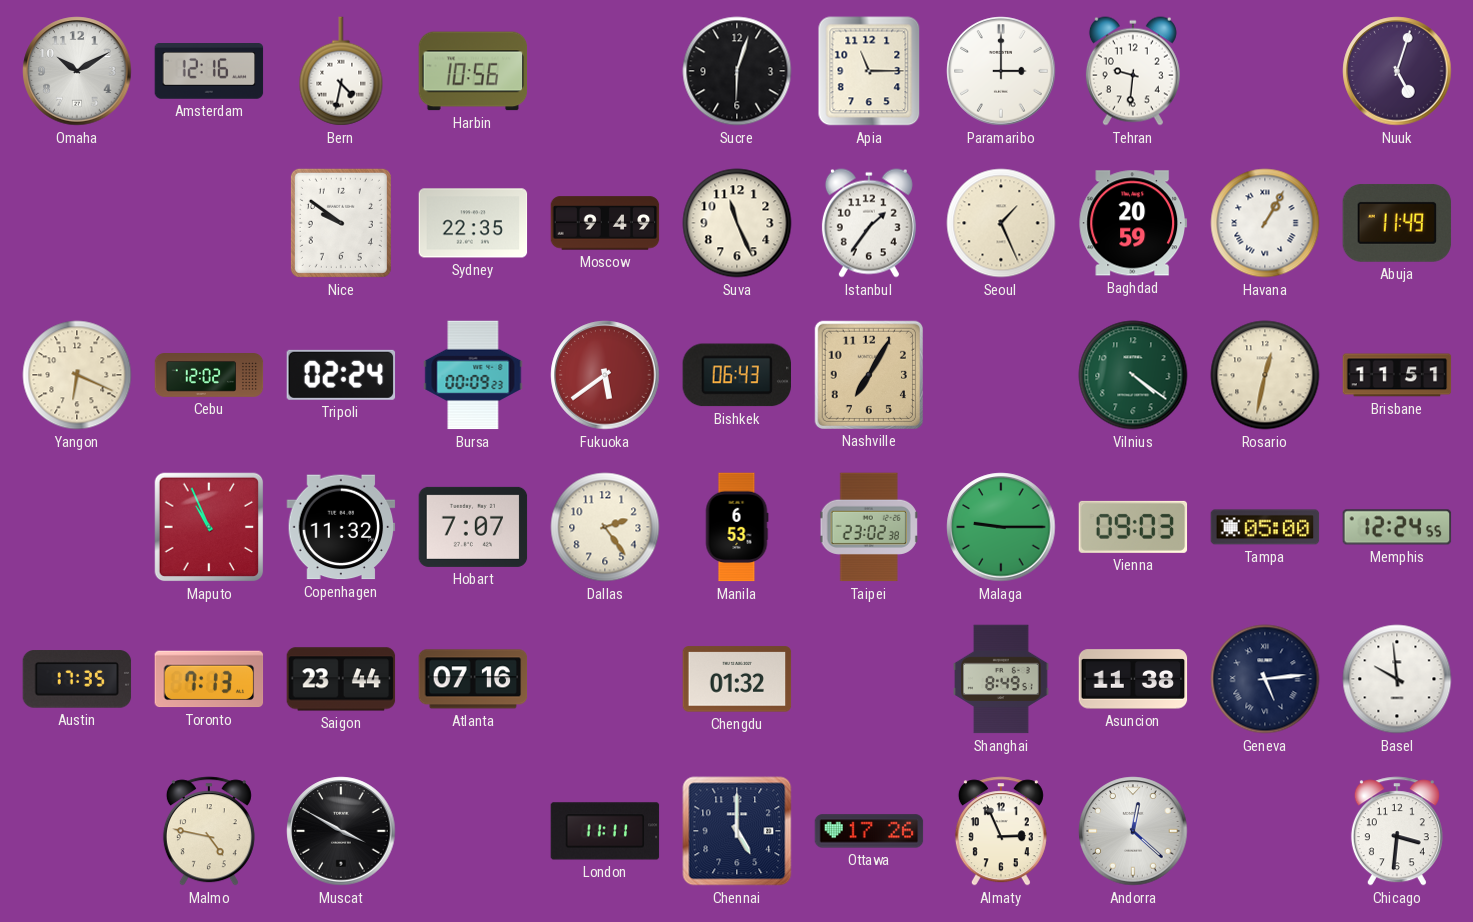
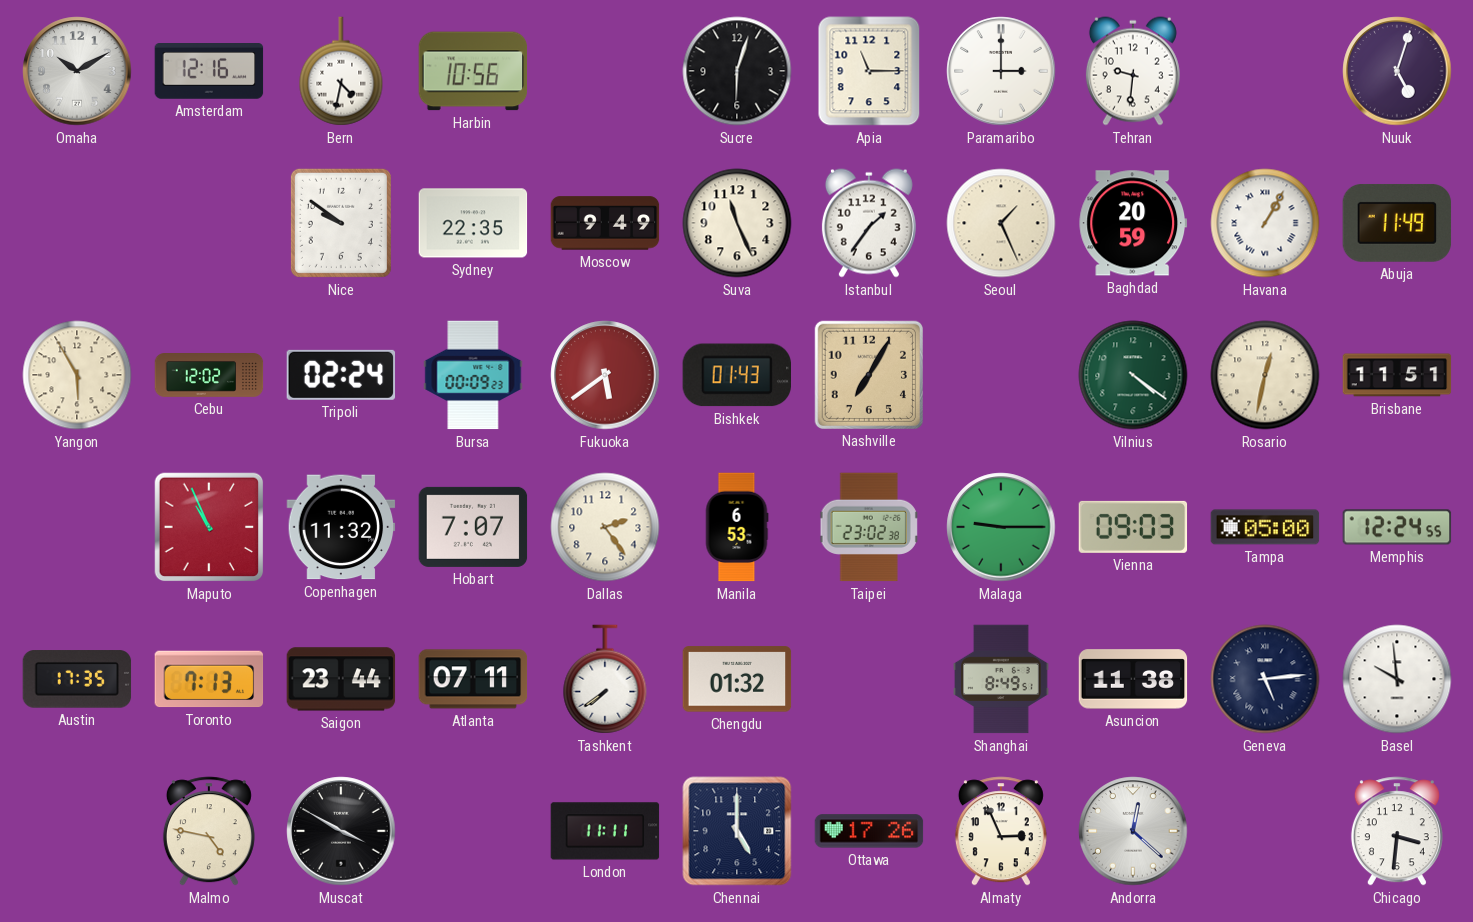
Yangon: 6:19 -> 5:55 (77, 375)
Bishkek: 06:43 -> 01:43 (736, 375)
Atlanta: 07:16 -> 07:11 (473, 679)
Tashkent: none -> 7:39 (605, 679)
